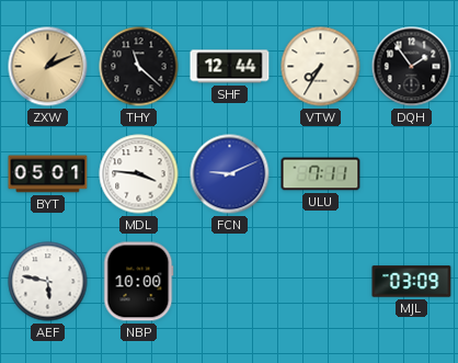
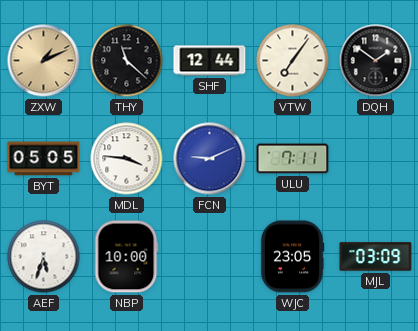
VTW: 7:35 -> 7:06 (293, 61)
DQH: 1:54 -> 1:51 (376, 61)
BYT: 05:01 -> 05:05 (44, 159)
AEF: 5:47 -> 5:33 (44, 257)
WJC: none -> 23:05 (292, 257)
